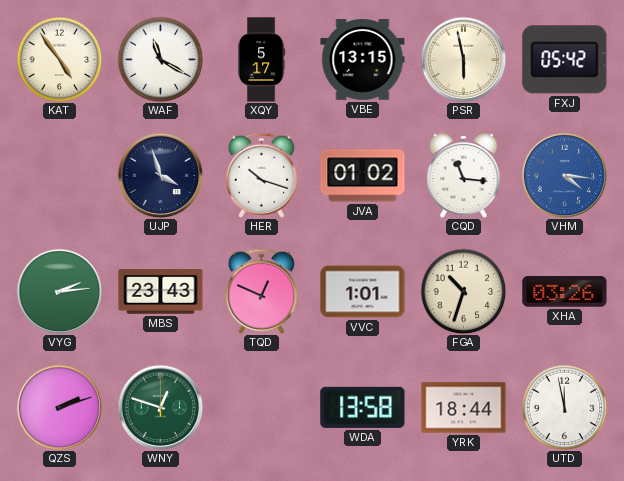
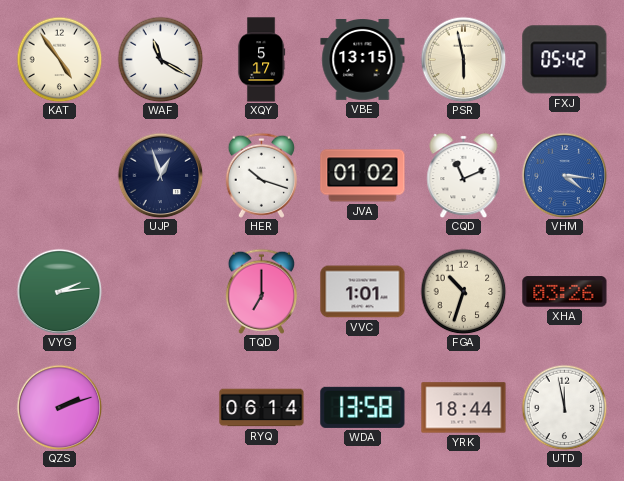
UJP: 3:57 -> 12:57 (160, 175)
CQD: 11:16 -> 11:11 (464, 175)
MBS: 23:43 -> none (161, 292)
TQD: 12:49 -> 7:00 (261, 291)
WNY: 12:48 -> none (160, 407)
RYQ: none -> 06:14 (262, 408)
